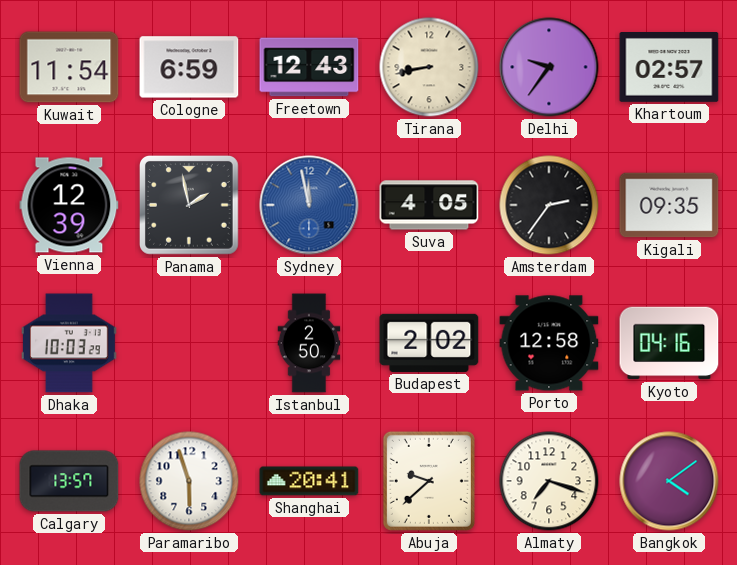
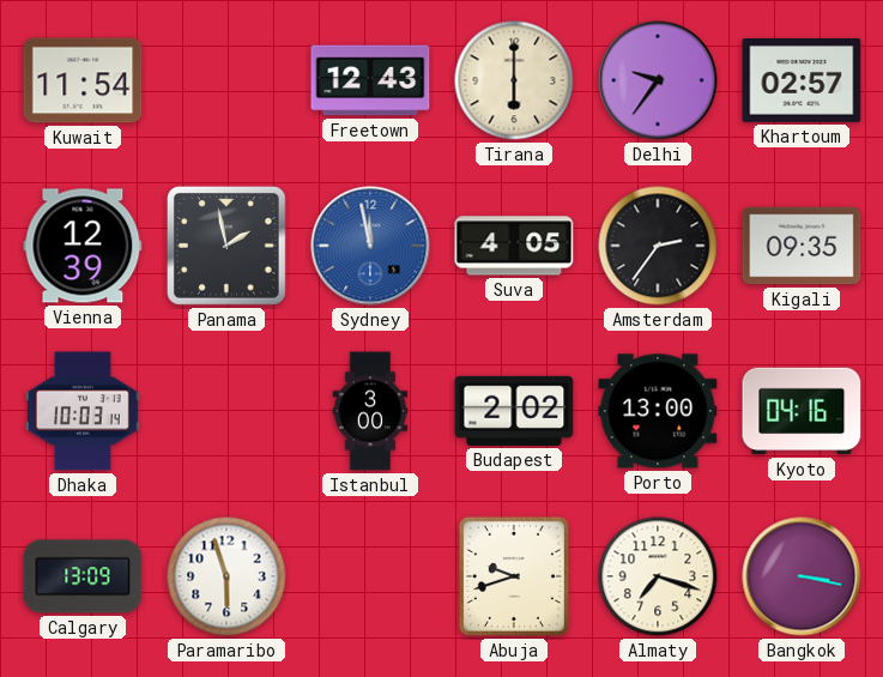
Cologne: 6:59 -> none (189, 67)
Tirana: 8:43 -> 6:00 (514, 80)
Dhaka: 10:03:29 -> 10:03:14 (83, 411)
Istanbul: 2:50 -> 3:00 (370, 411)
Porto: 12:58 -> 13:00 (658, 411)
Calgary: 13:57 -> 13:09 (83, 576)
Shanghai: 20:41 -> none (309, 481)
Abuja: 9:38 -> 9:42 (514, 576)
Bangkok: 4:09 -> 3:17 (802, 576)
